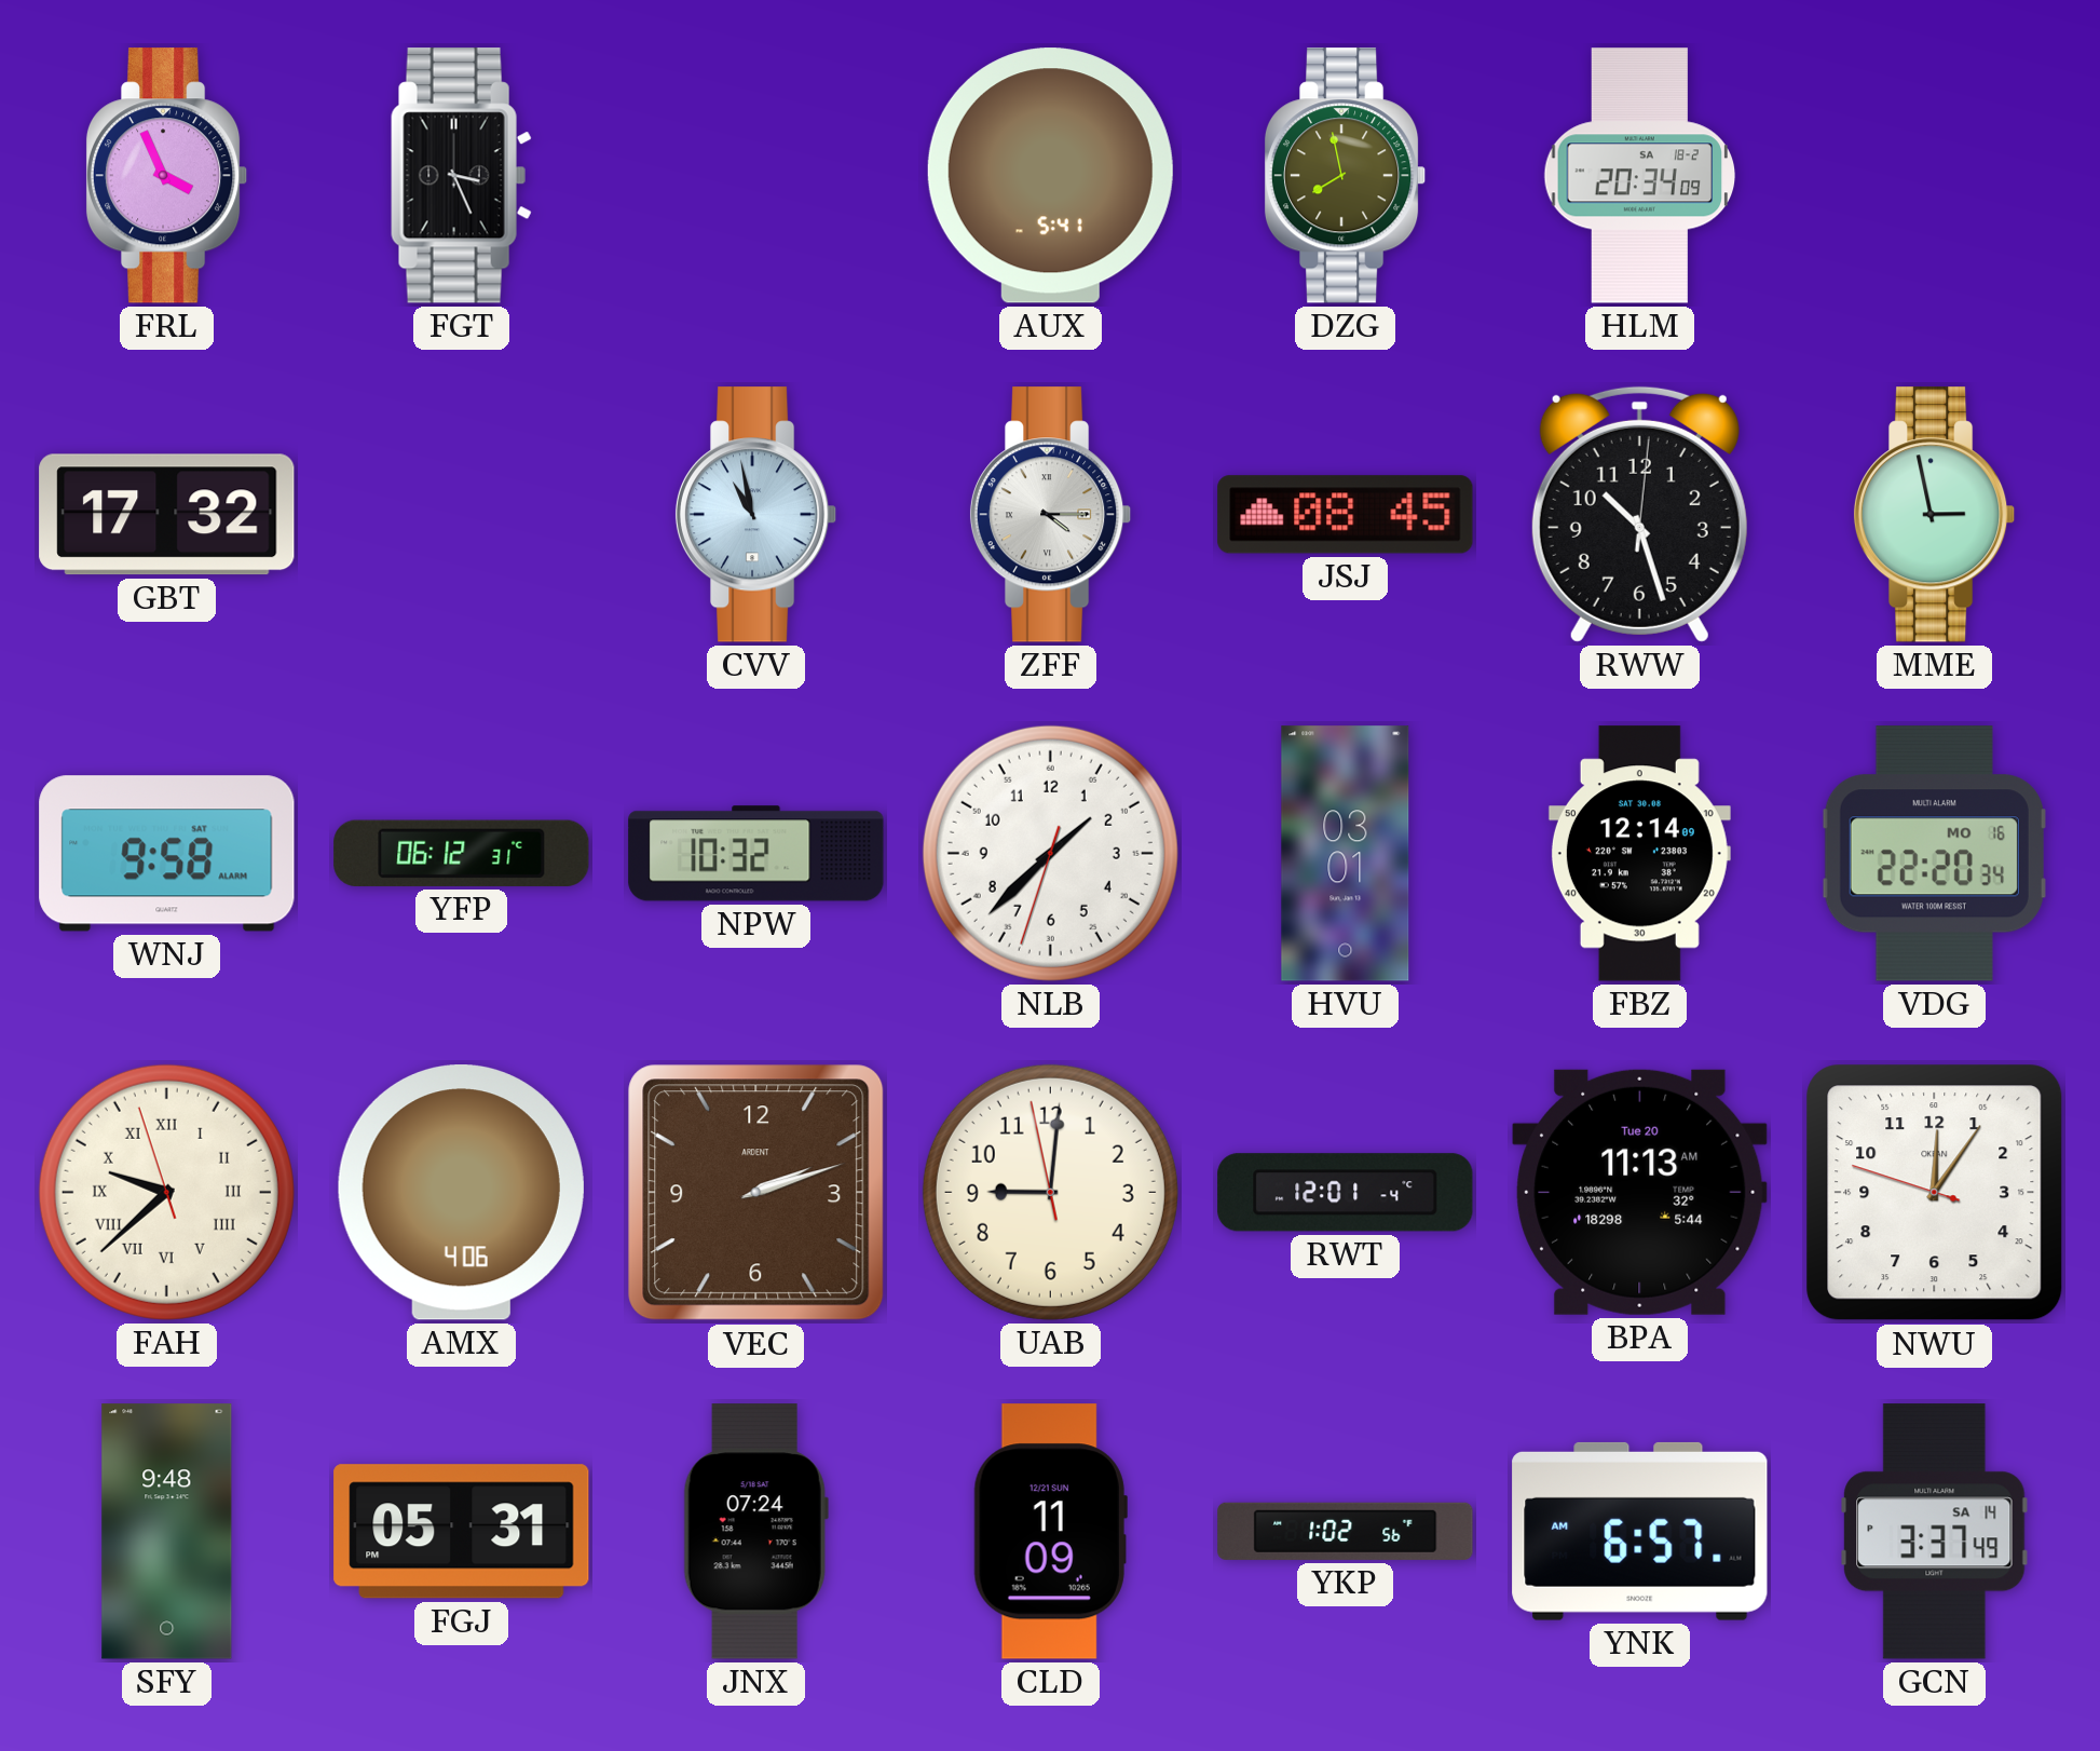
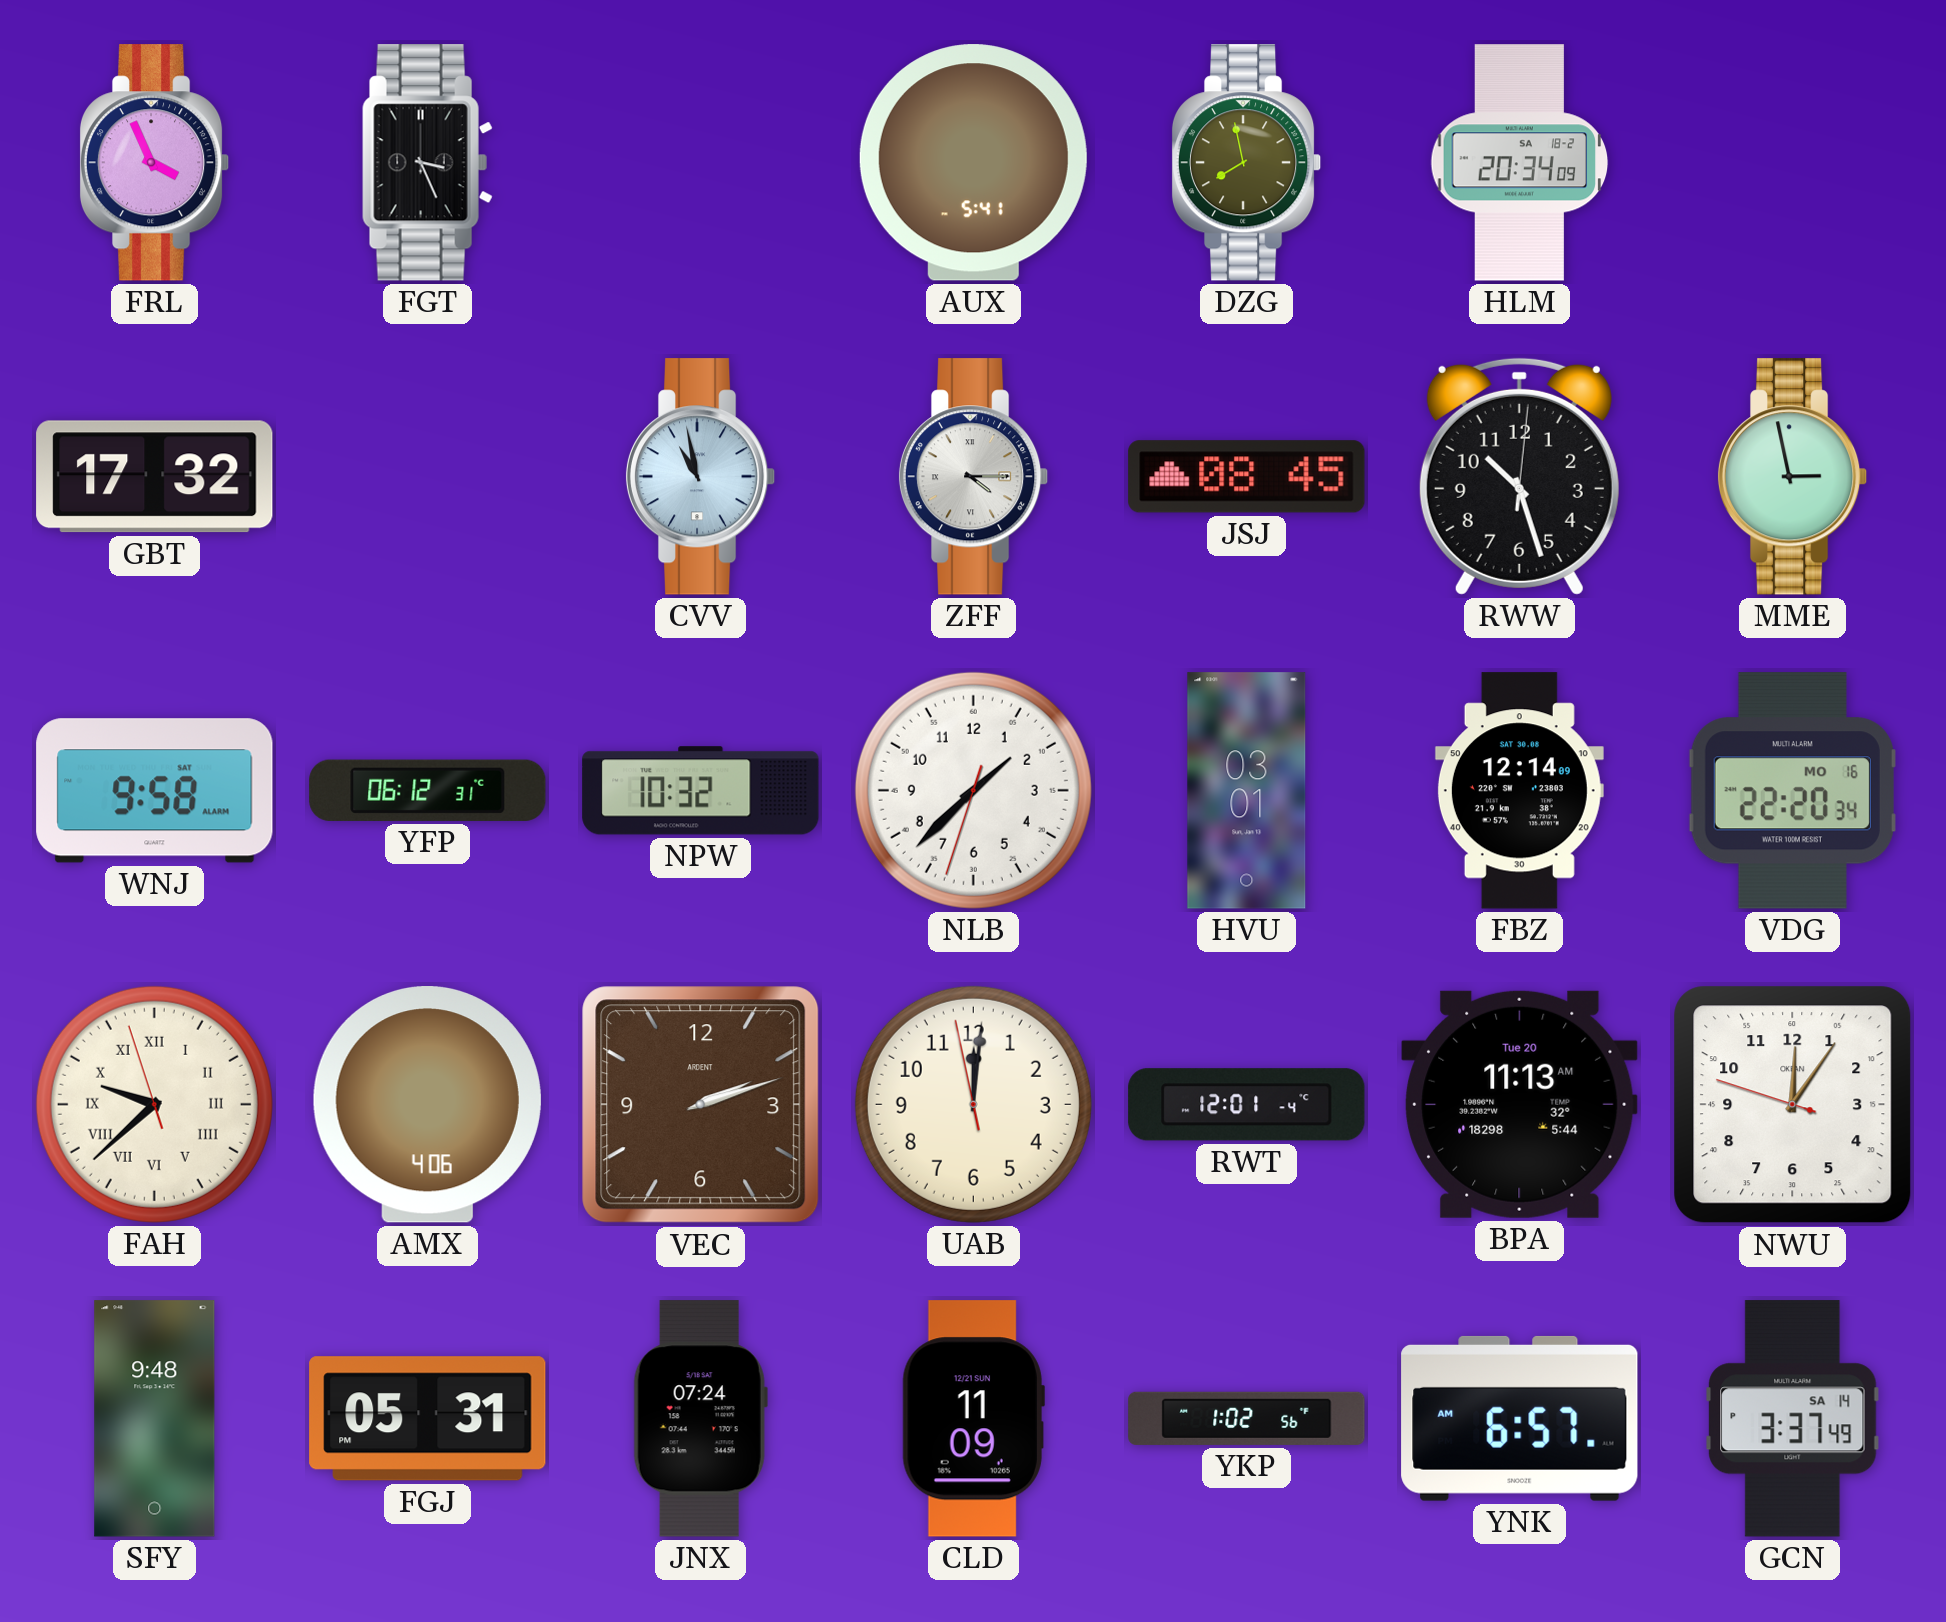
UAB: 9:00 -> 12:00 (973, 1104)
